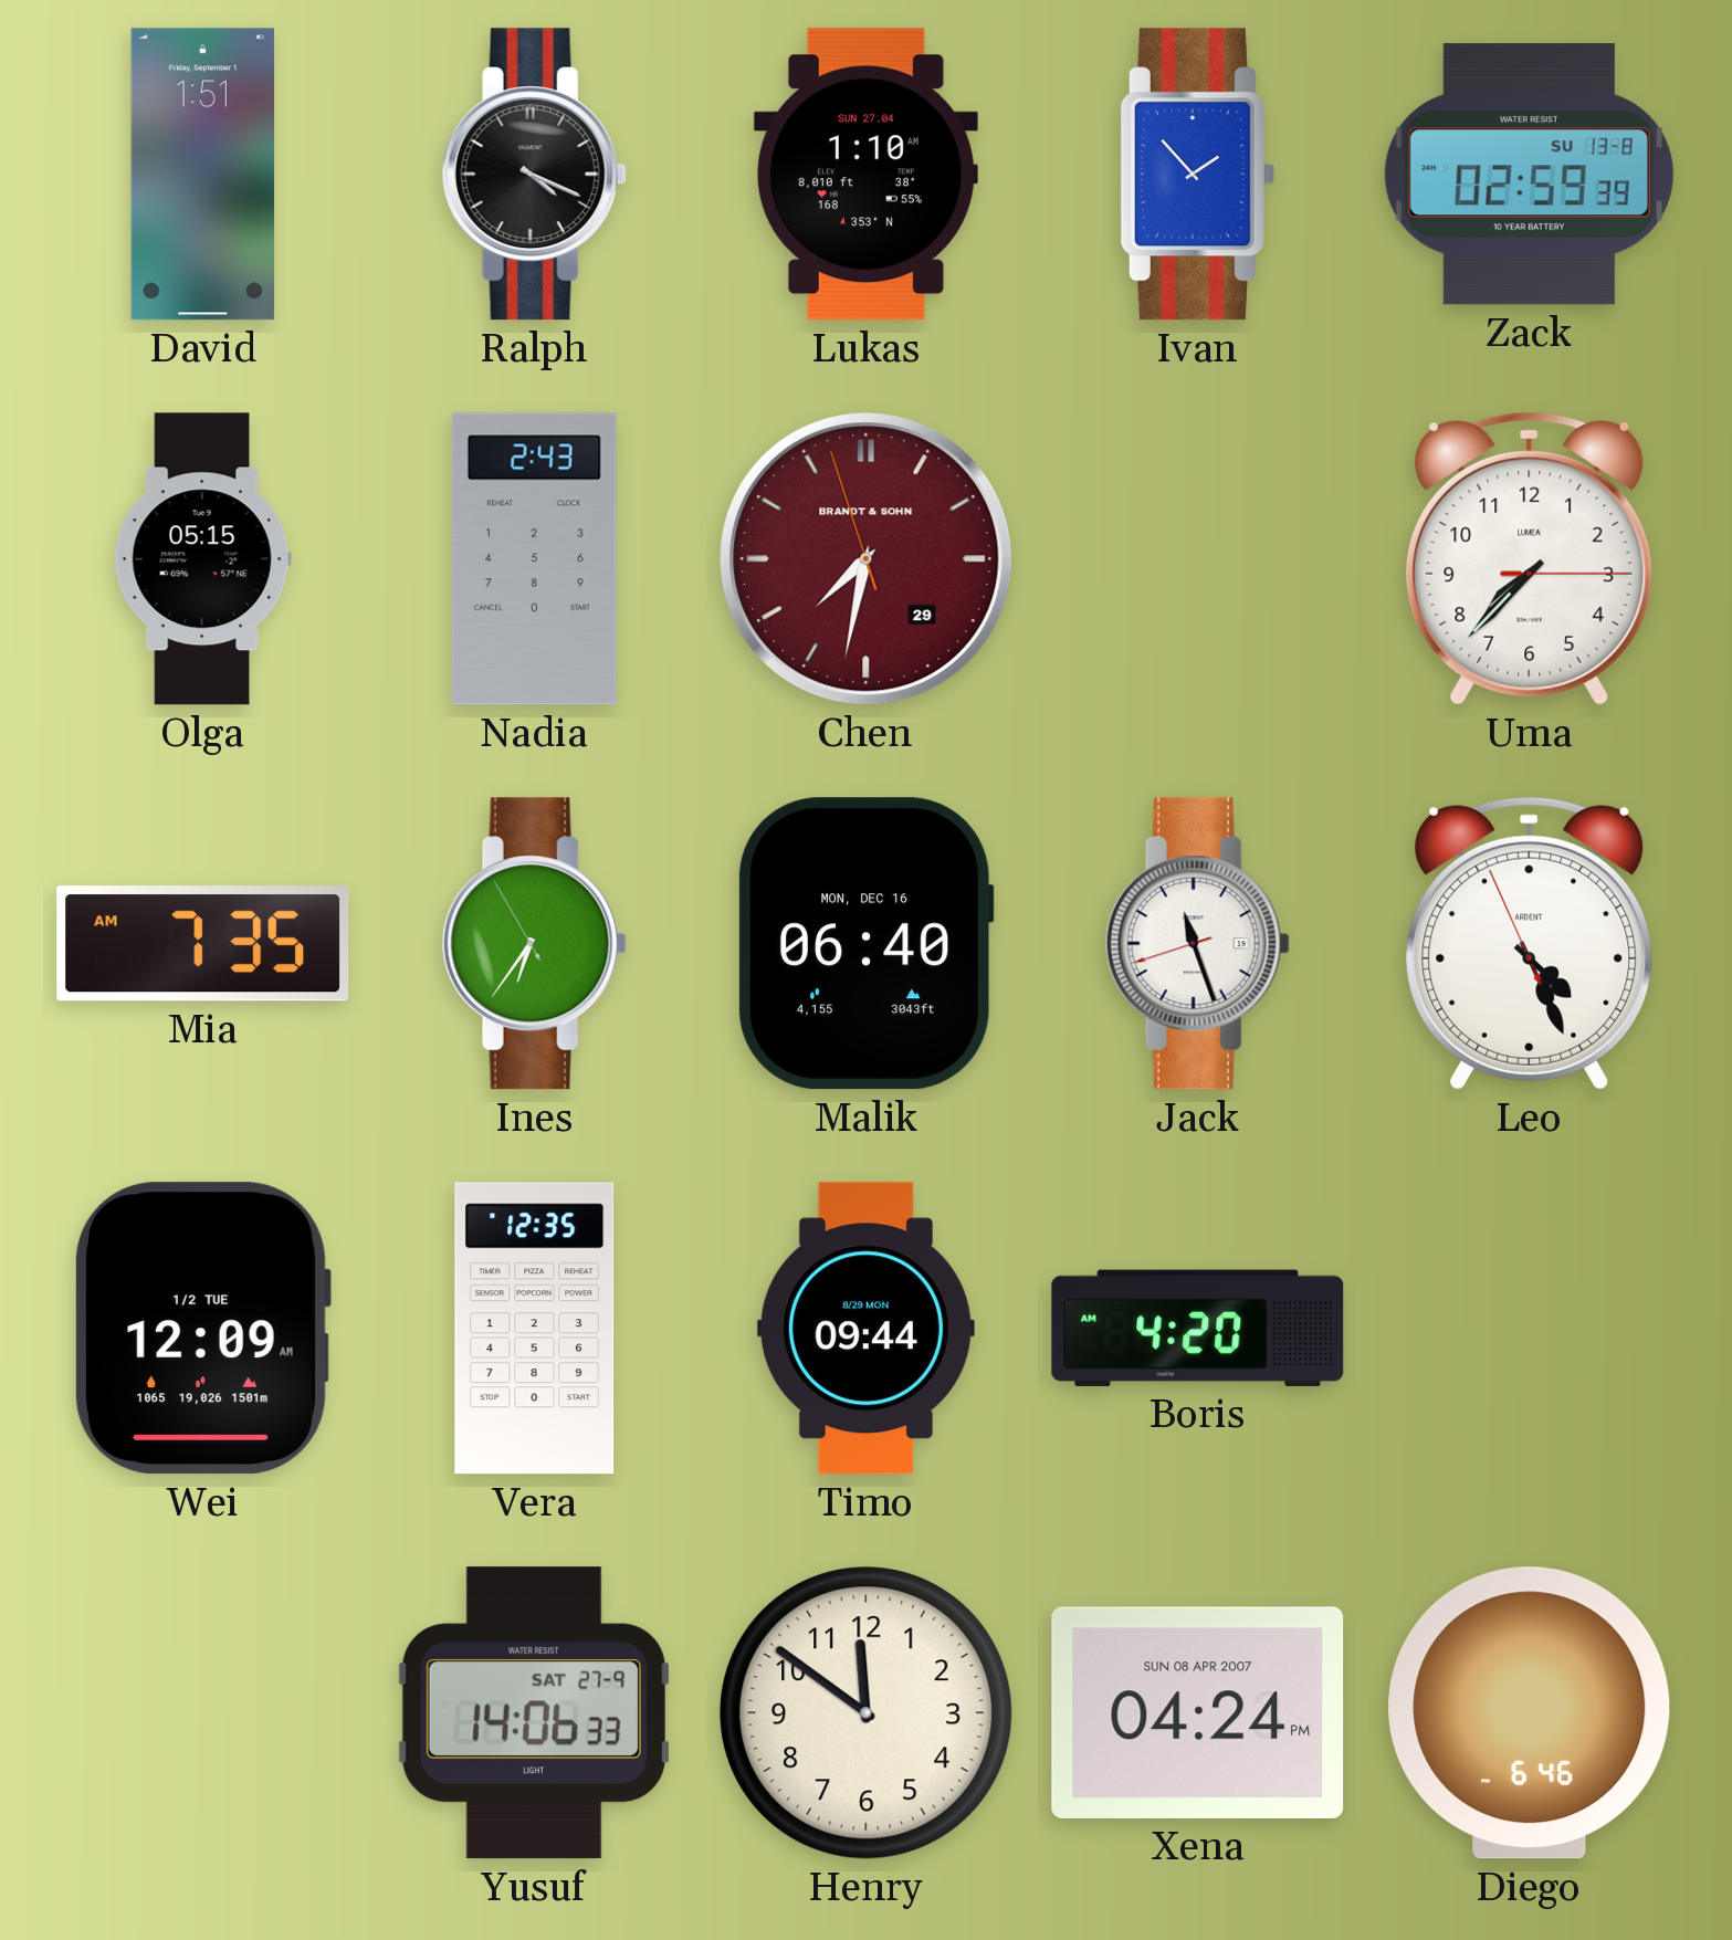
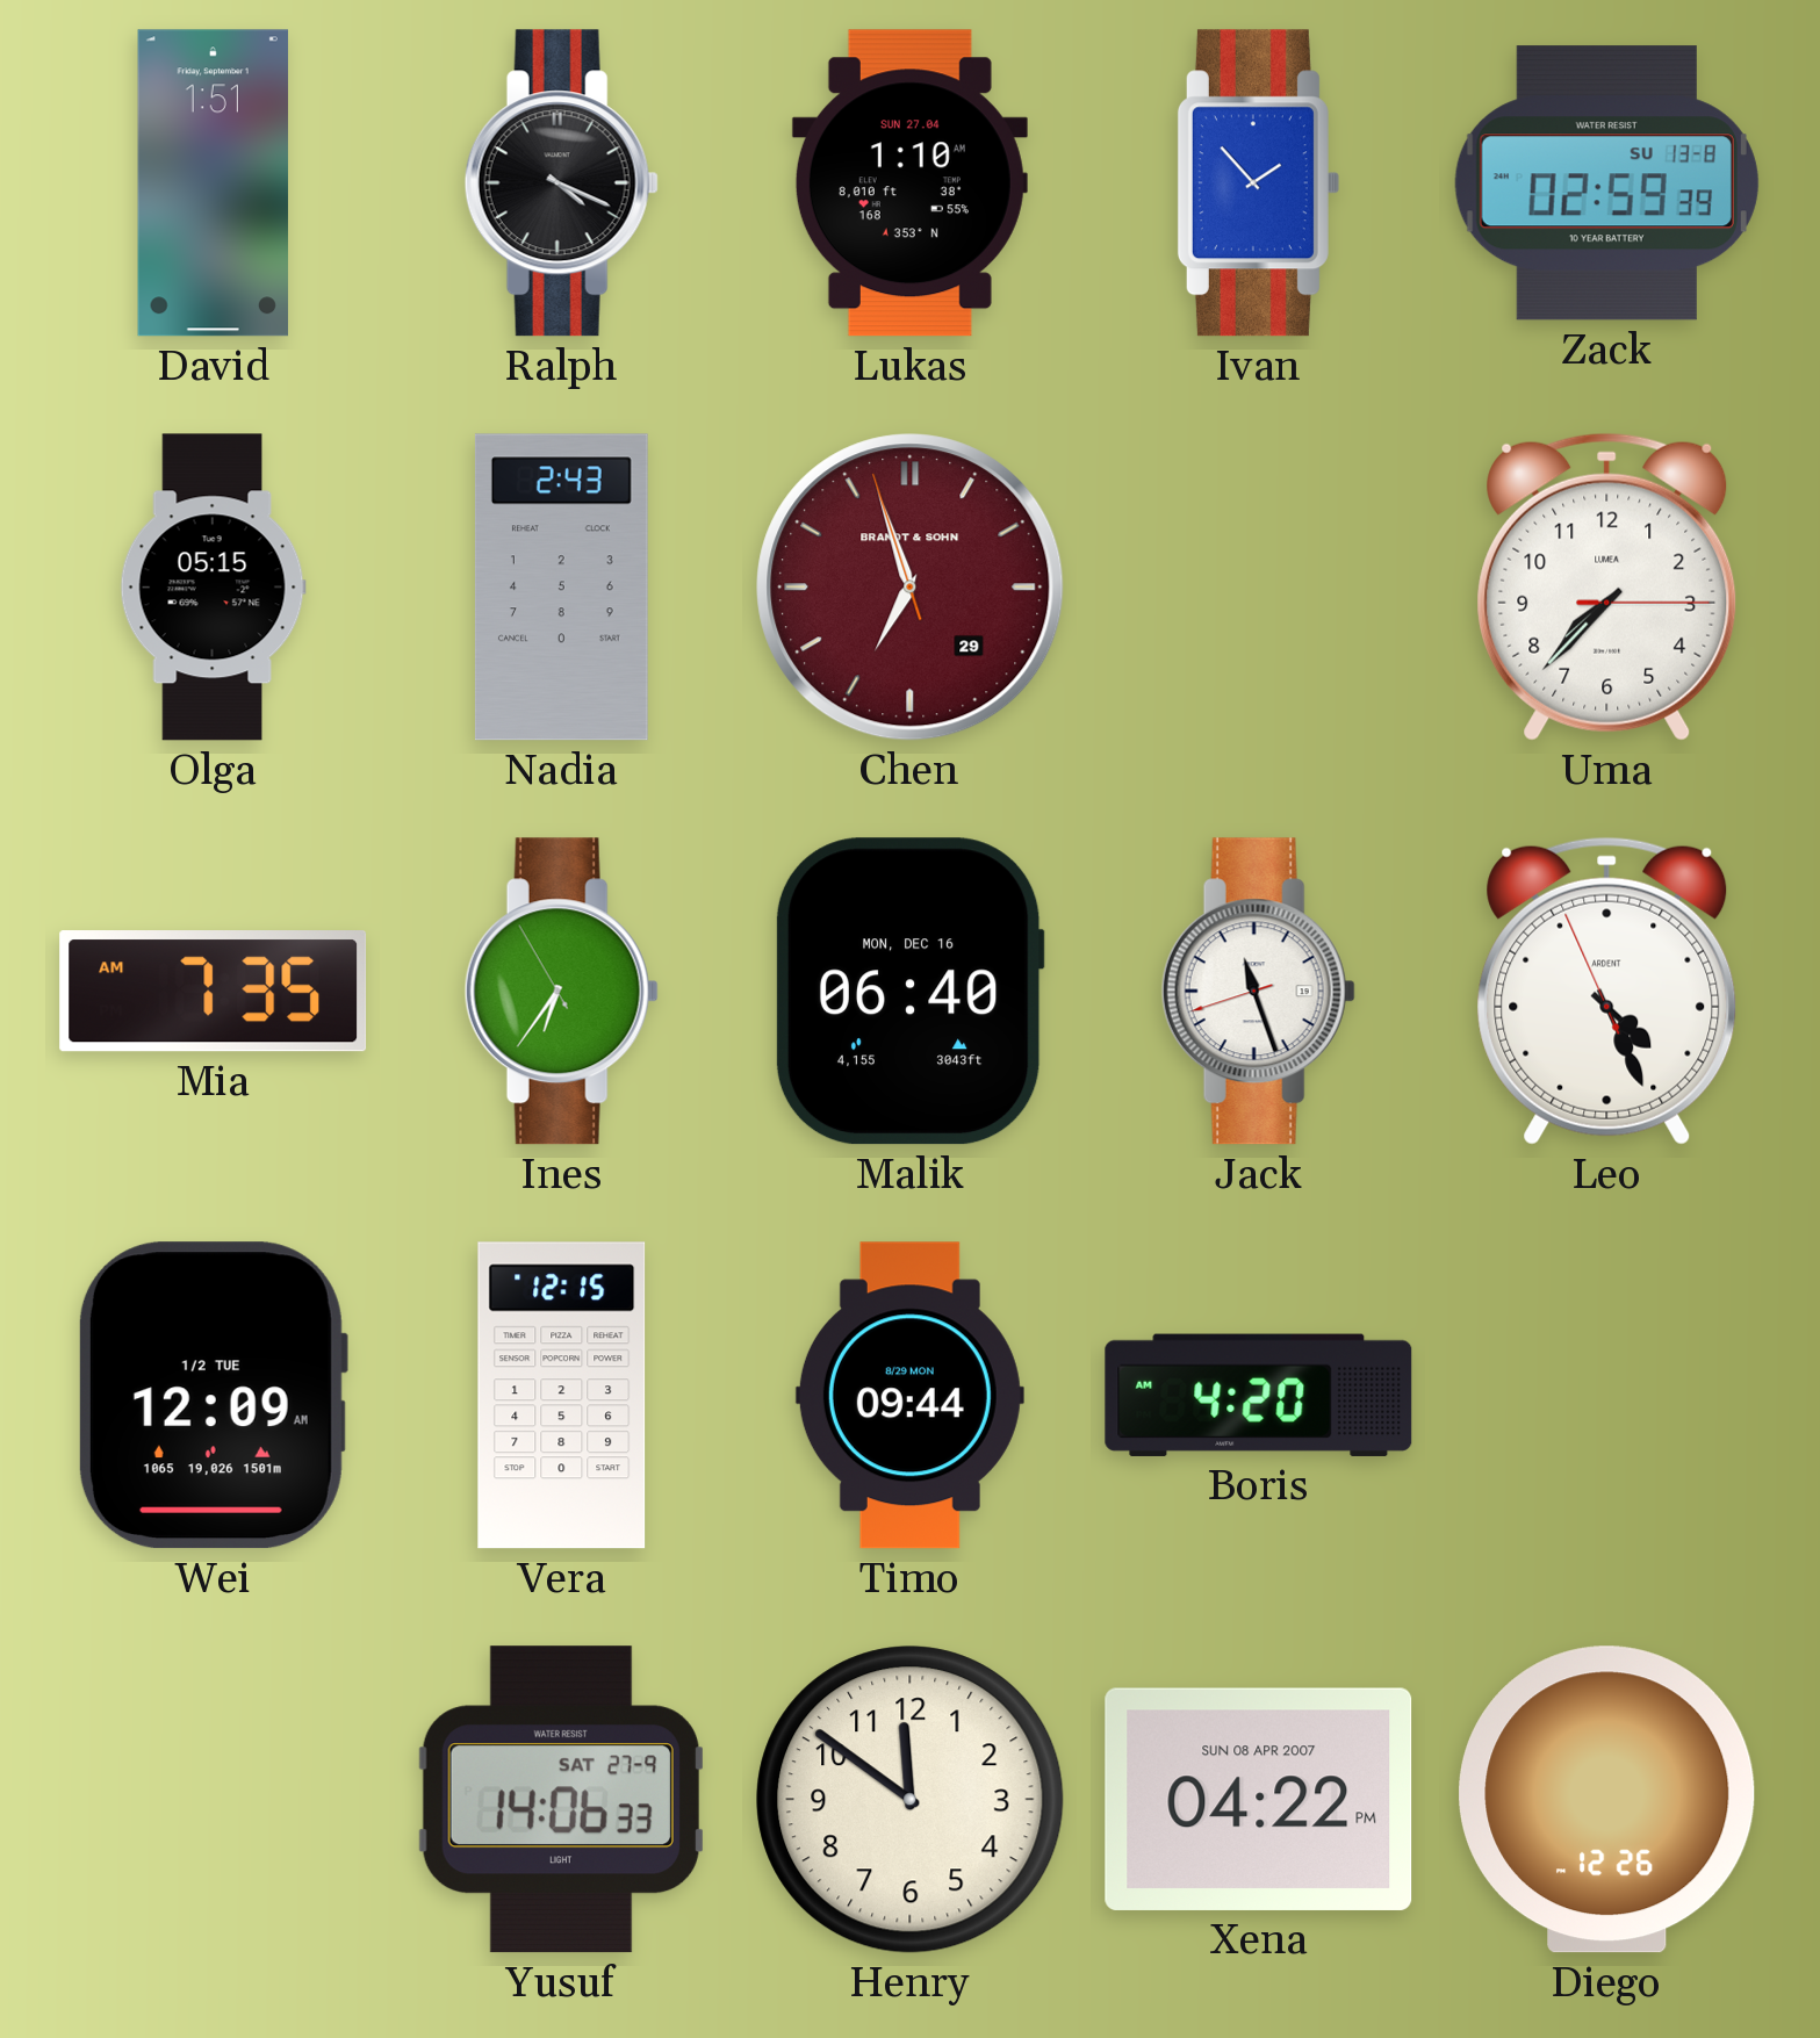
Chen: 7:31 -> 6:56 (911, 588)
Vera: 12:35 -> 12:15 (562, 1396)
Xena: 04:24 -> 04:22 (1259, 1799)
Diego: 6:46 -> 12:26 (1607, 1800)
